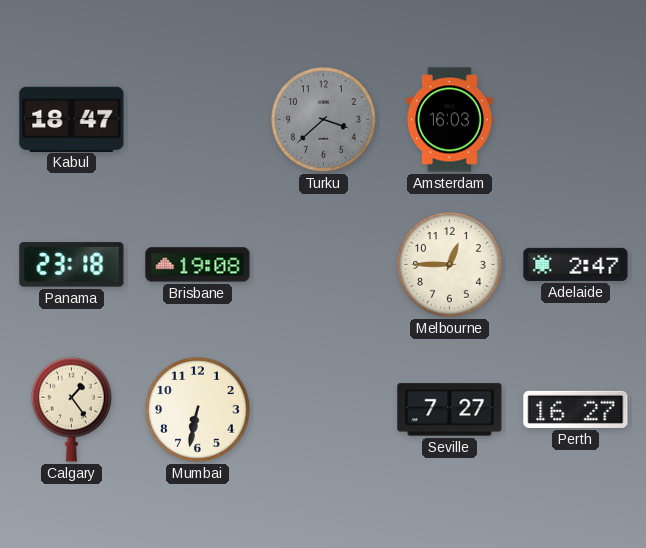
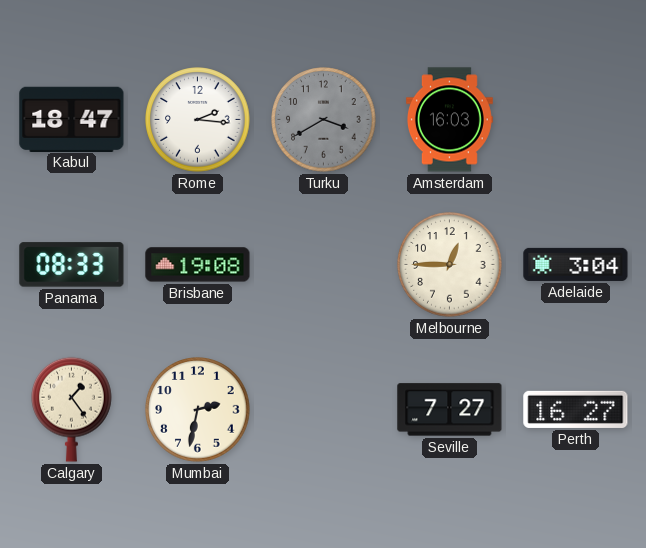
Rome: none -> 2:16 (198, 120)
Turku: 3:38 -> 3:40 (324, 120)
Panama: 23:18 -> 08:33 (72, 265)
Adelaide: 2:47 -> 3:04 (576, 264)
Mumbai: 6:32 -> 2:32 (198, 410)
